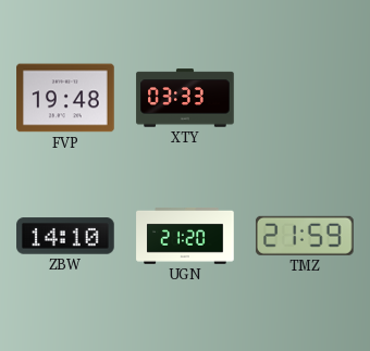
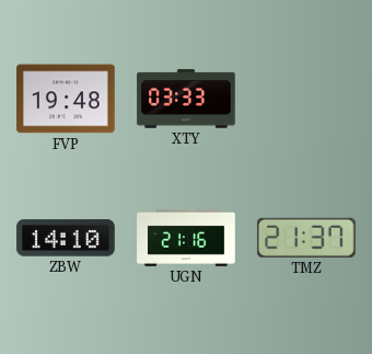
UGN: 21:20 -> 21:16 (186, 239)
TMZ: 21:59 -> 21:37 (306, 238)
